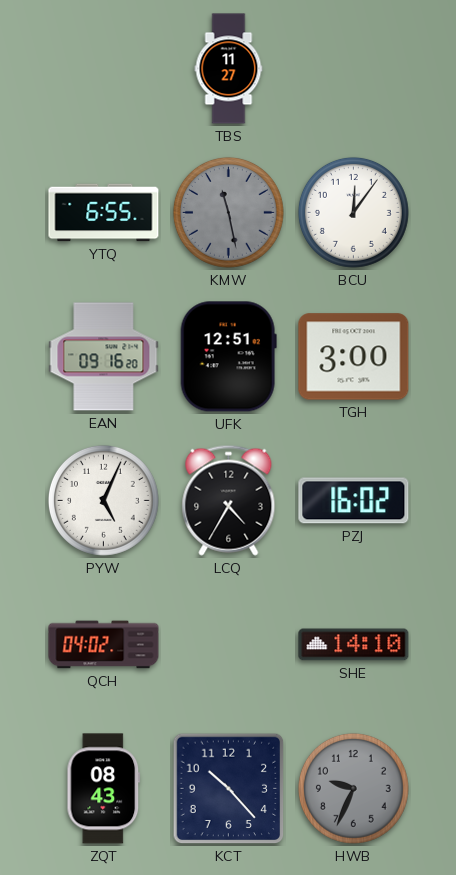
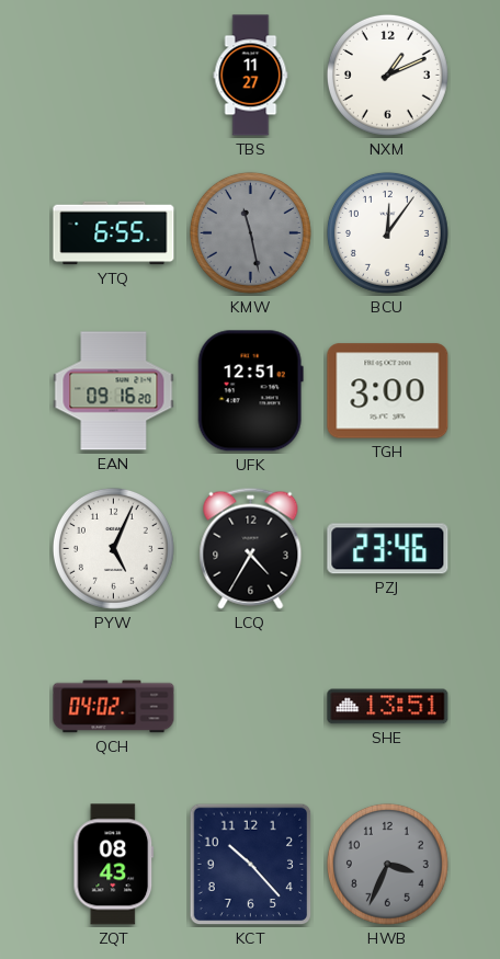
NXM: none -> 1:11 (387, 75)
PZJ: 16:02 -> 23:46 (388, 549)
SHE: 14:10 -> 13:51 (388, 707)
HWB: 9:34 -> 3:34 (387, 864)
